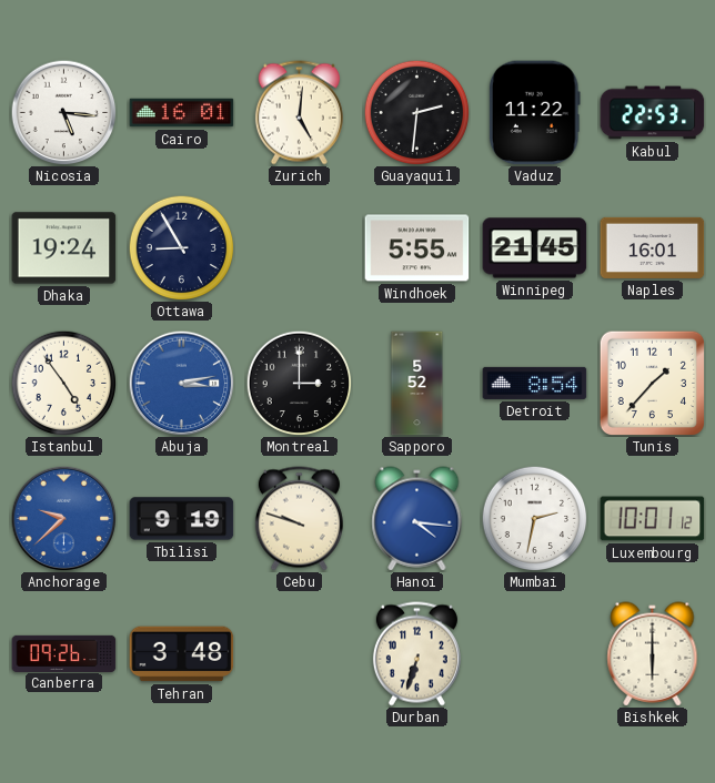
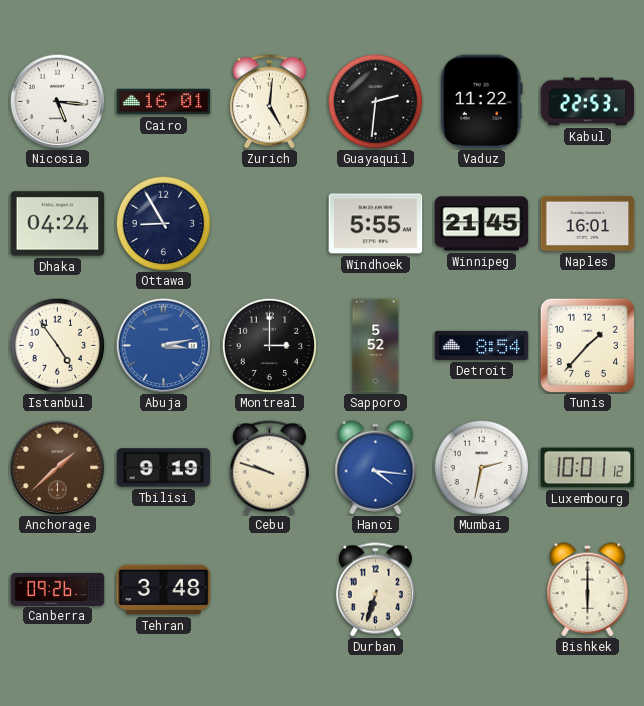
Dhaka: 19:24 -> 04:24 (58, 224)
Anchorage: 9:38 -> 1:38 (57, 467)
Anchorage dial: blue -> brown (57, 467)
